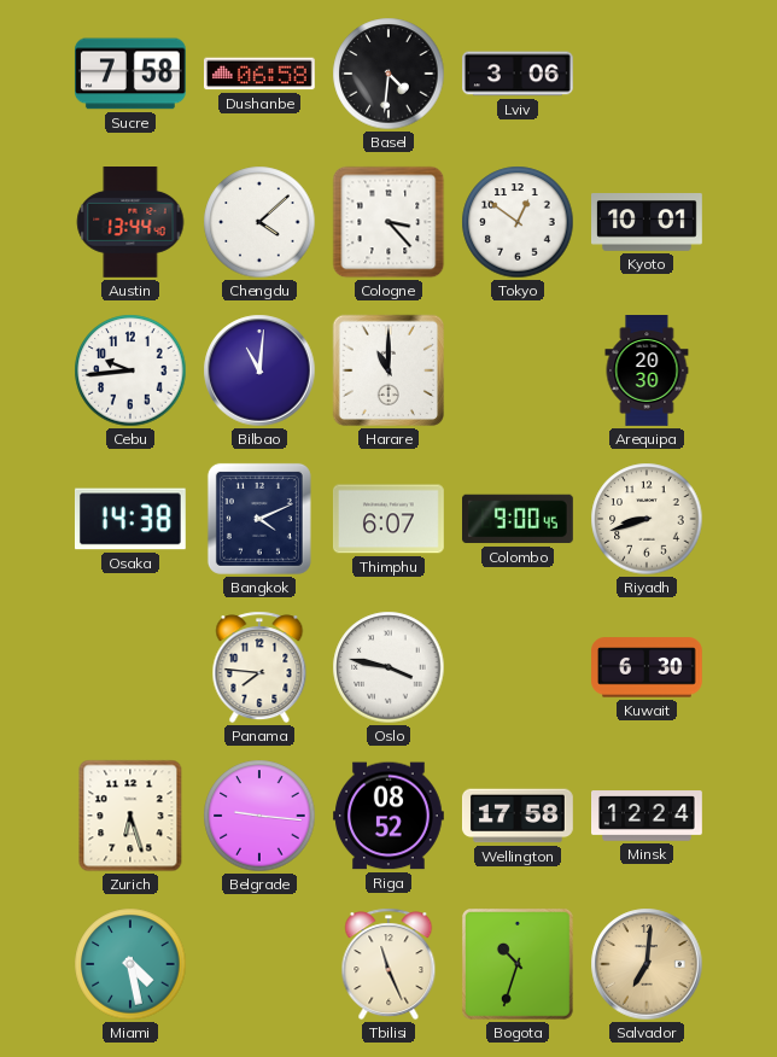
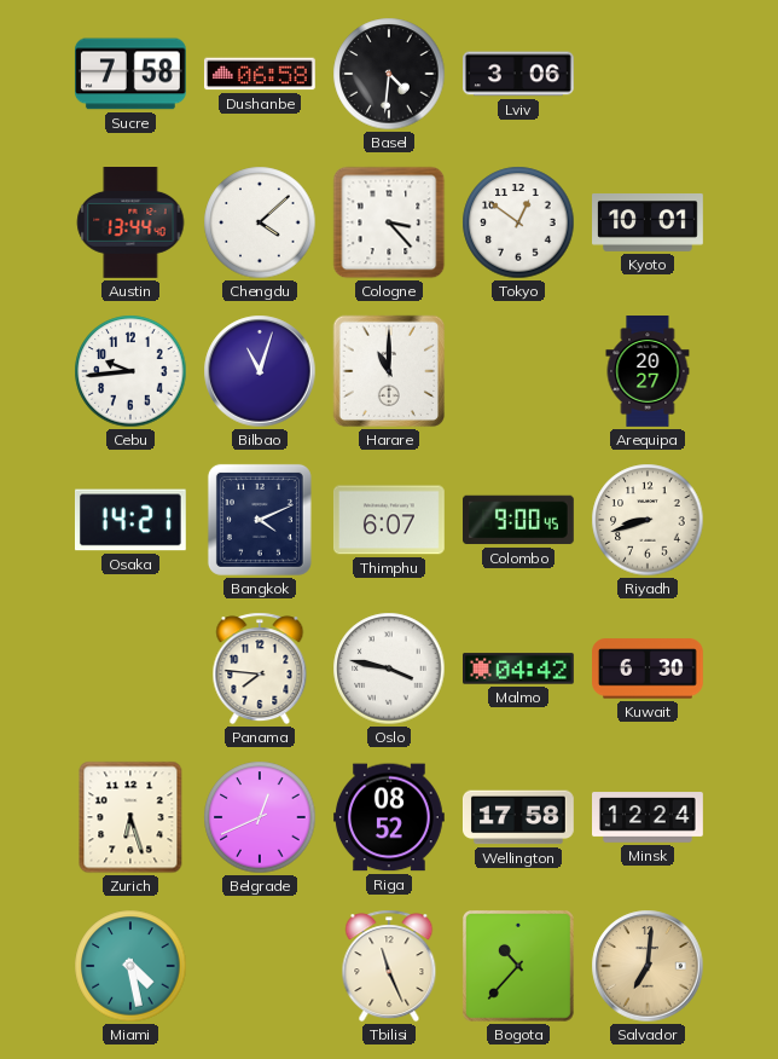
Bilbao: 11:01 -> 11:03 (260, 371)
Arequipa: 20:30 -> 20:27 (648, 372)
Osaka: 14:38 -> 14:21 (130, 520)
Malmo: none -> 04:42 (519, 669)
Belgrade: 9:16 -> 12:41 (260, 817)
Bogota: 10:33 -> 10:37 (519, 967)
